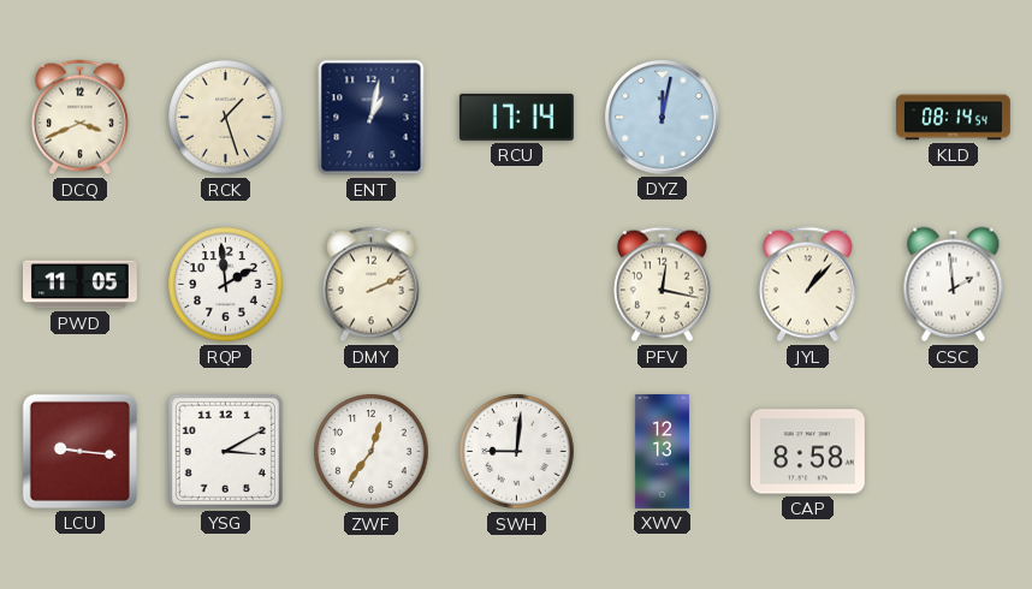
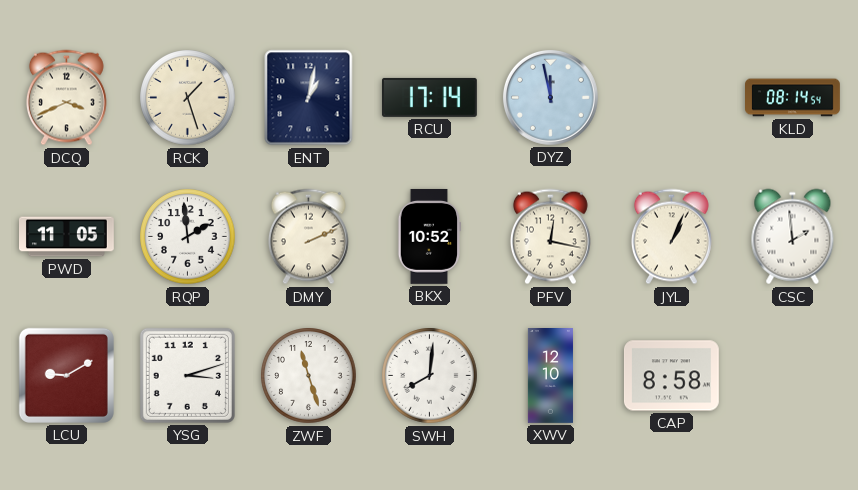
DYZ: 12:02 -> 11:58 (550, 97)
BKX: none -> 10:52 (429, 236)
JYL: 1:07 -> 1:04 (671, 237)
LCU: 9:16 -> 9:10 (66, 375)
YSG: 3:10 -> 3:12 (187, 375)
ZWF: 12:36 -> 11:27 (309, 376)
SWH: 9:01 -> 8:01 (430, 376)
XWV: 12:13 -> 12:10 (550, 376)
